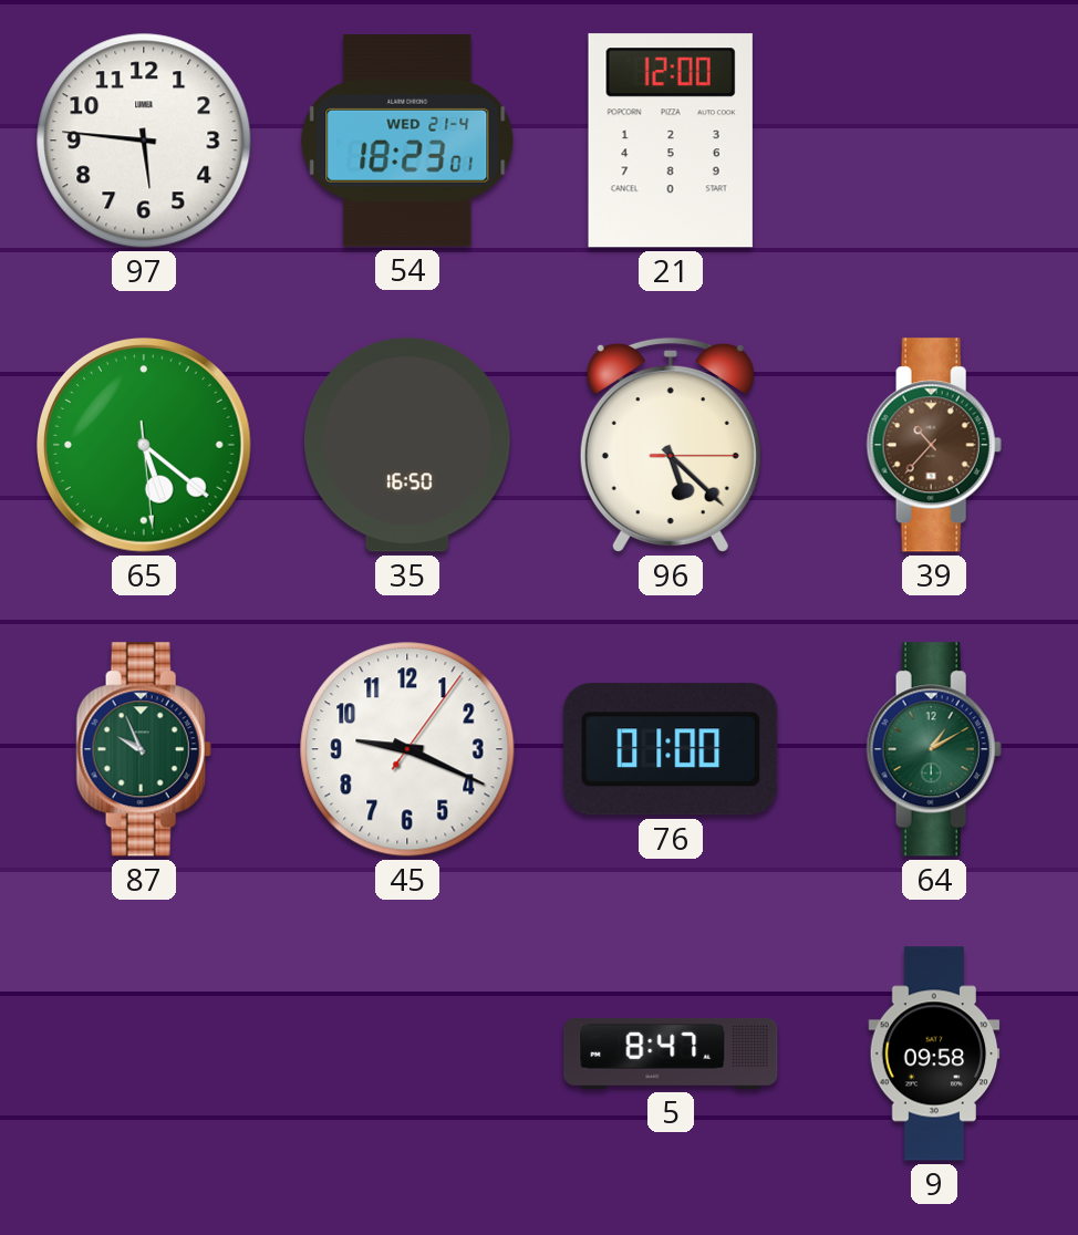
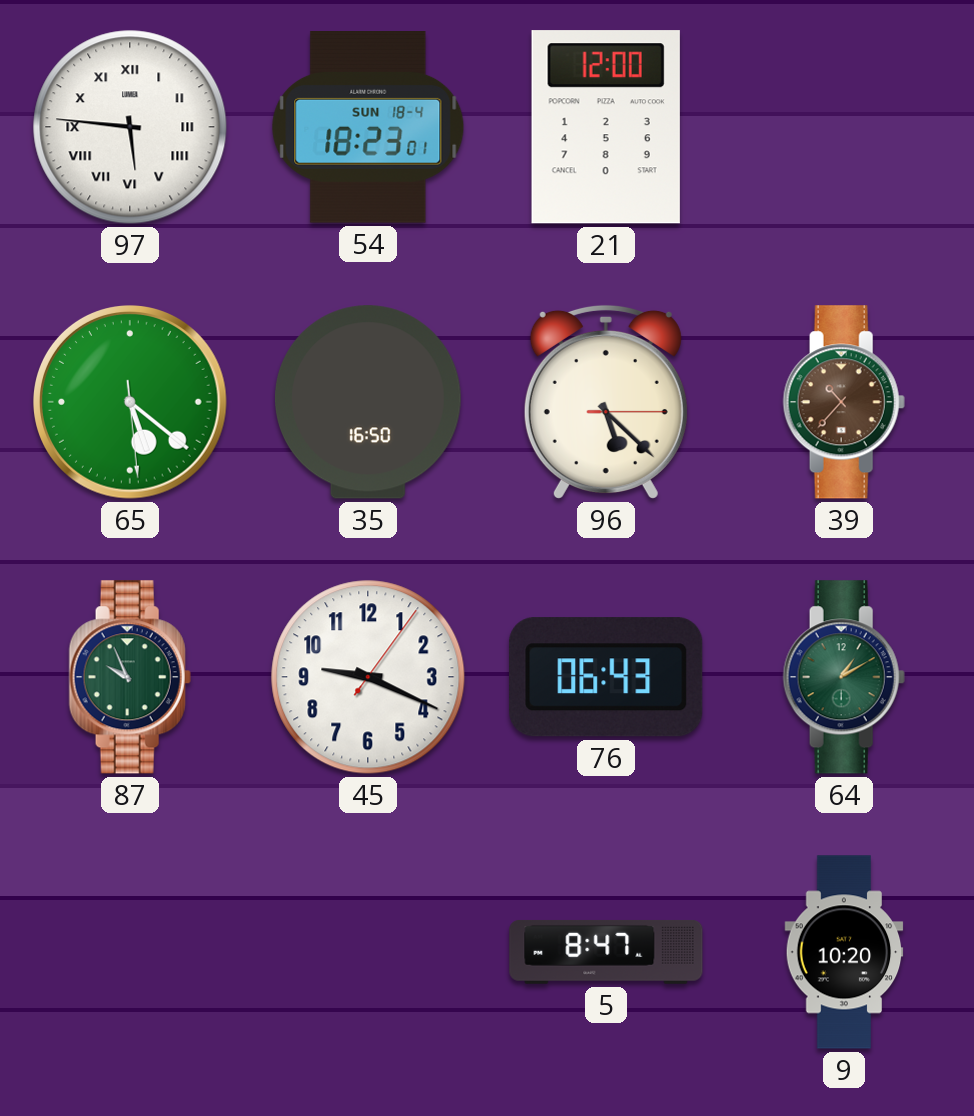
97 numerals: Arabic -> Roman (130, 127)
54 date: WED 21-4 -> SUN 18-4 (368, 128)
76: 01:00 -> 06:43 (606, 677)
9: 09:58 -> 10:20 (844, 952)
